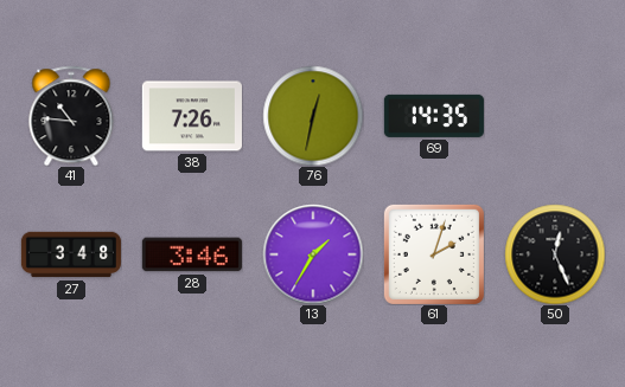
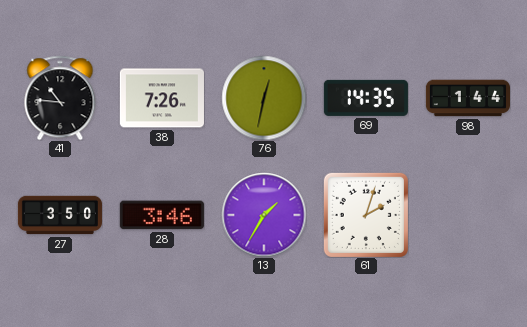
98: none -> 1:44 (467, 98)
27: 3:48 -> 3:50 (60, 215)
50: 12:26 -> none (555, 254)
